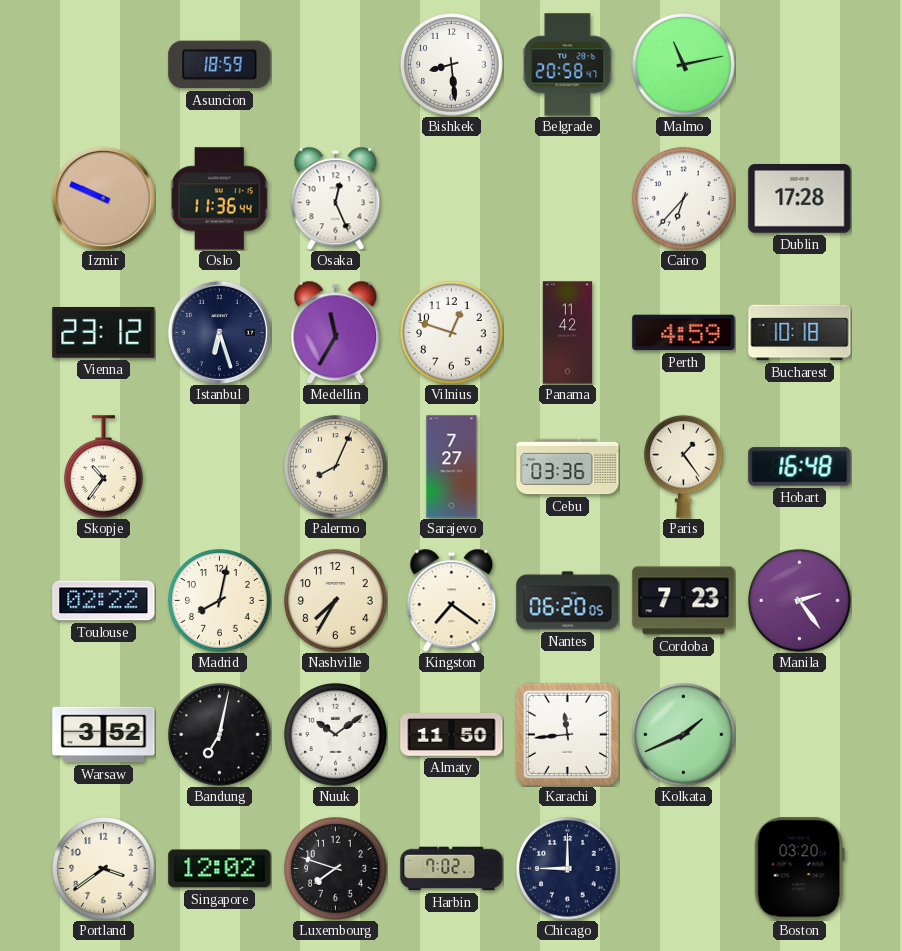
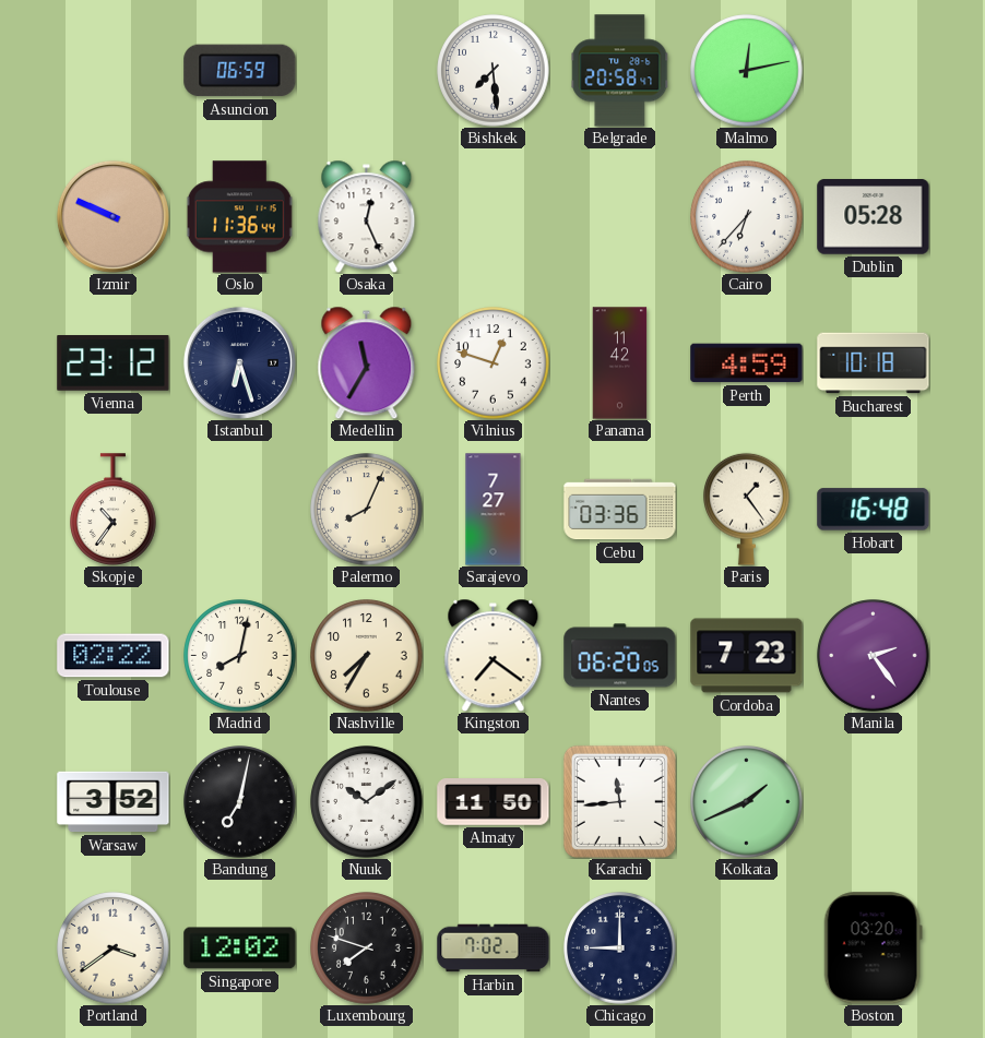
Asuncion: 18:59 -> 06:59 (240, 71)
Bishkek: 8:29 -> 7:29 (494, 71)
Malmo: 11:13 -> 12:13 (747, 71)
Dublin: 17:28 -> 05:28 (874, 217)
